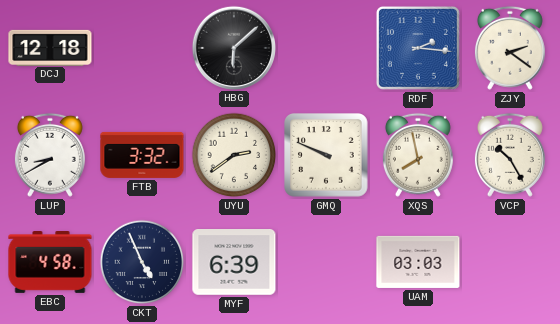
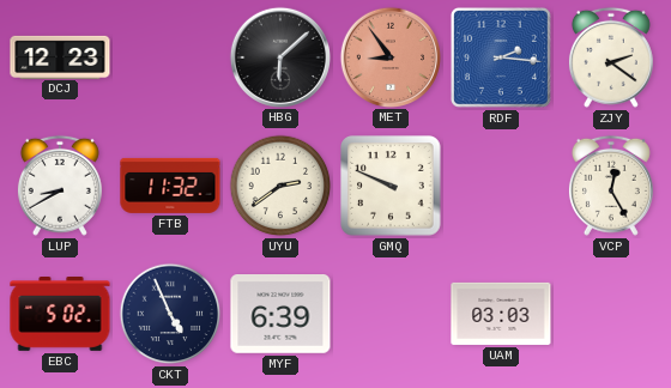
DCJ: 12:18 -> 12:23 (60, 56)
MET: none -> 8:54 (389, 56)
FTB: 3:32 -> 11:32 (170, 186)
XQS: 7:58 -> none (418, 155)
VCP: 10:25 -> 12:25 (611, 186)
EBC: 4:58 -> 5:02 (60, 315)
